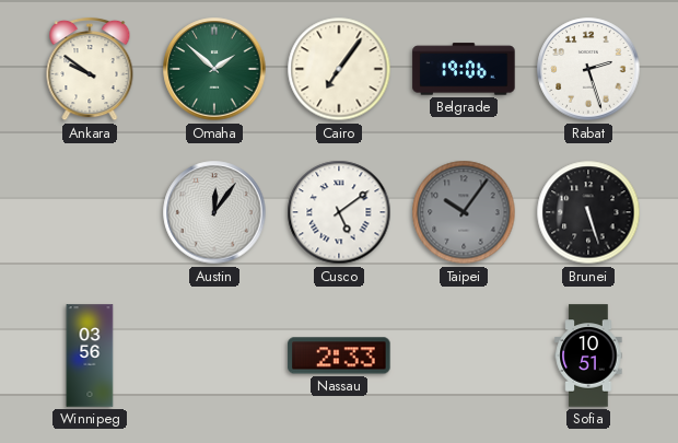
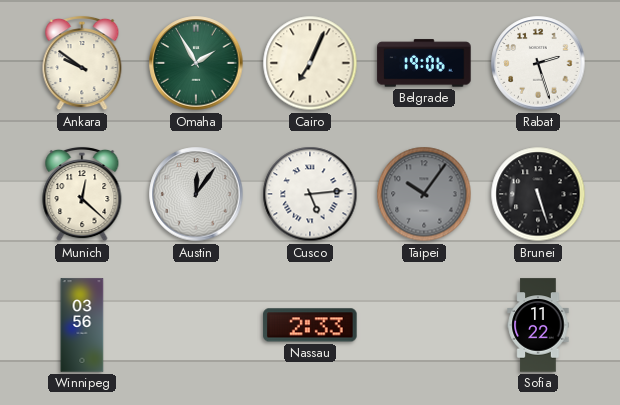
Omaha: 1:52 -> 1:55 (196, 63)
Cairo: 7:06 -> 7:04 (310, 63)
Munich: none -> 12:22 (82, 194)
Cusco: 5:09 -> 5:14 (310, 194)
Sofia: 10:51 -> 11:22 (538, 325)
